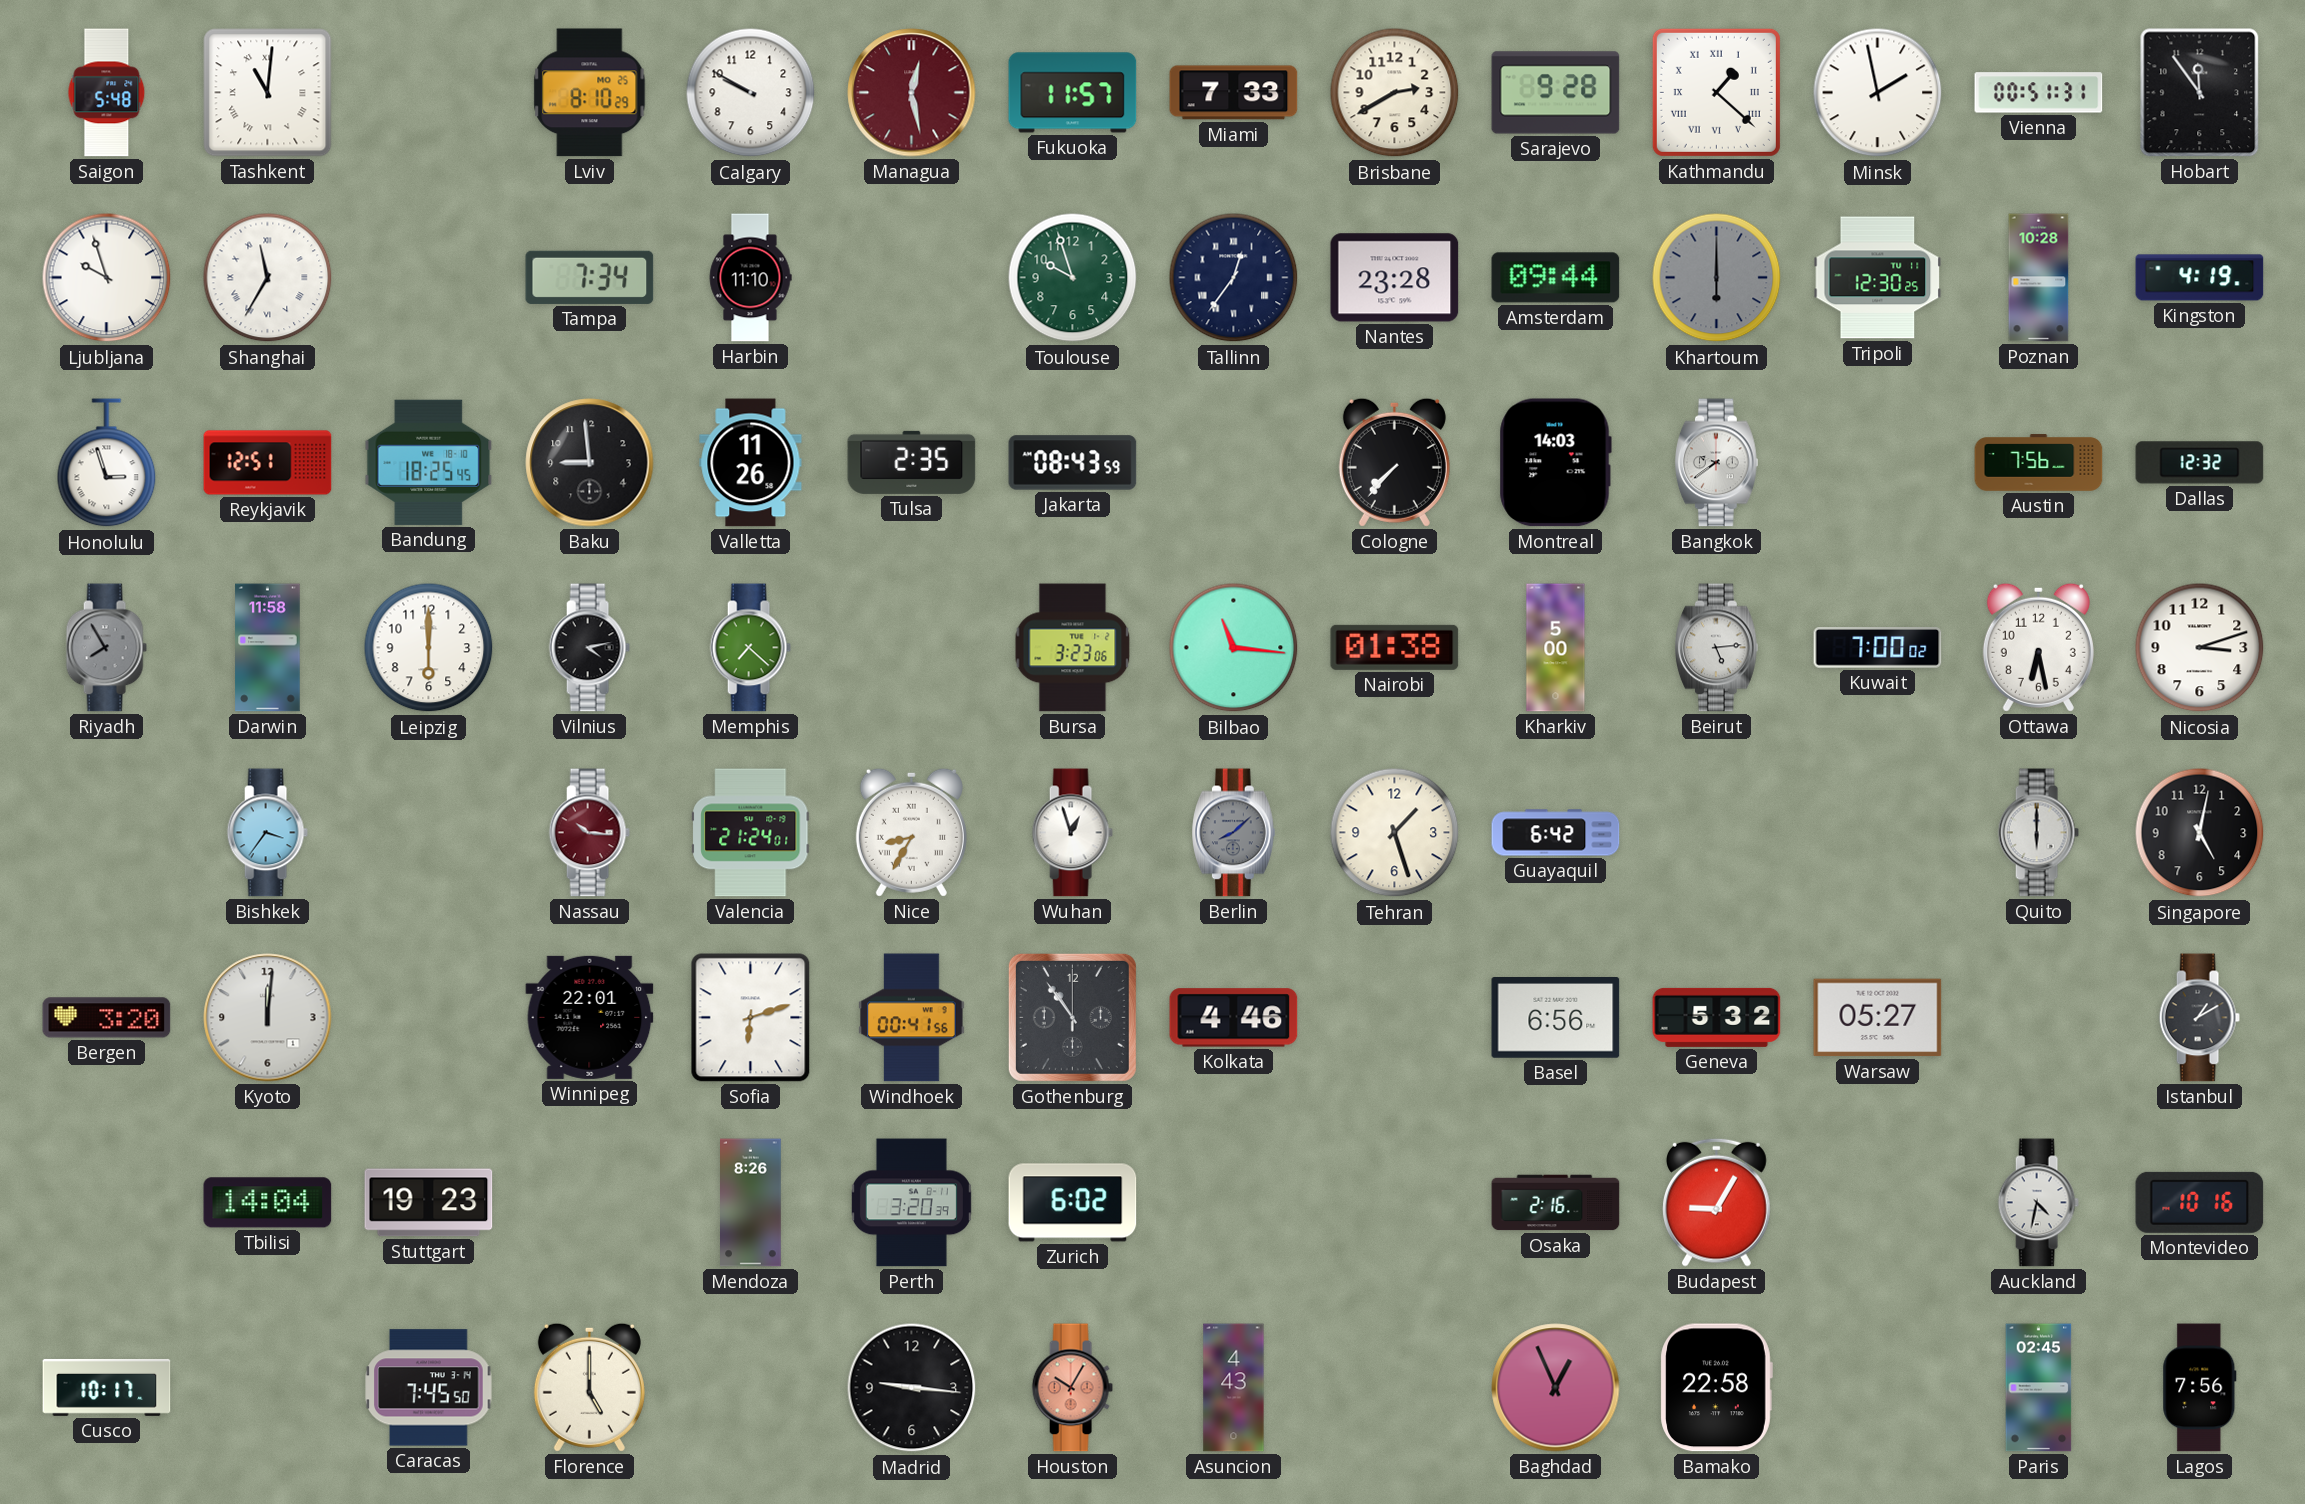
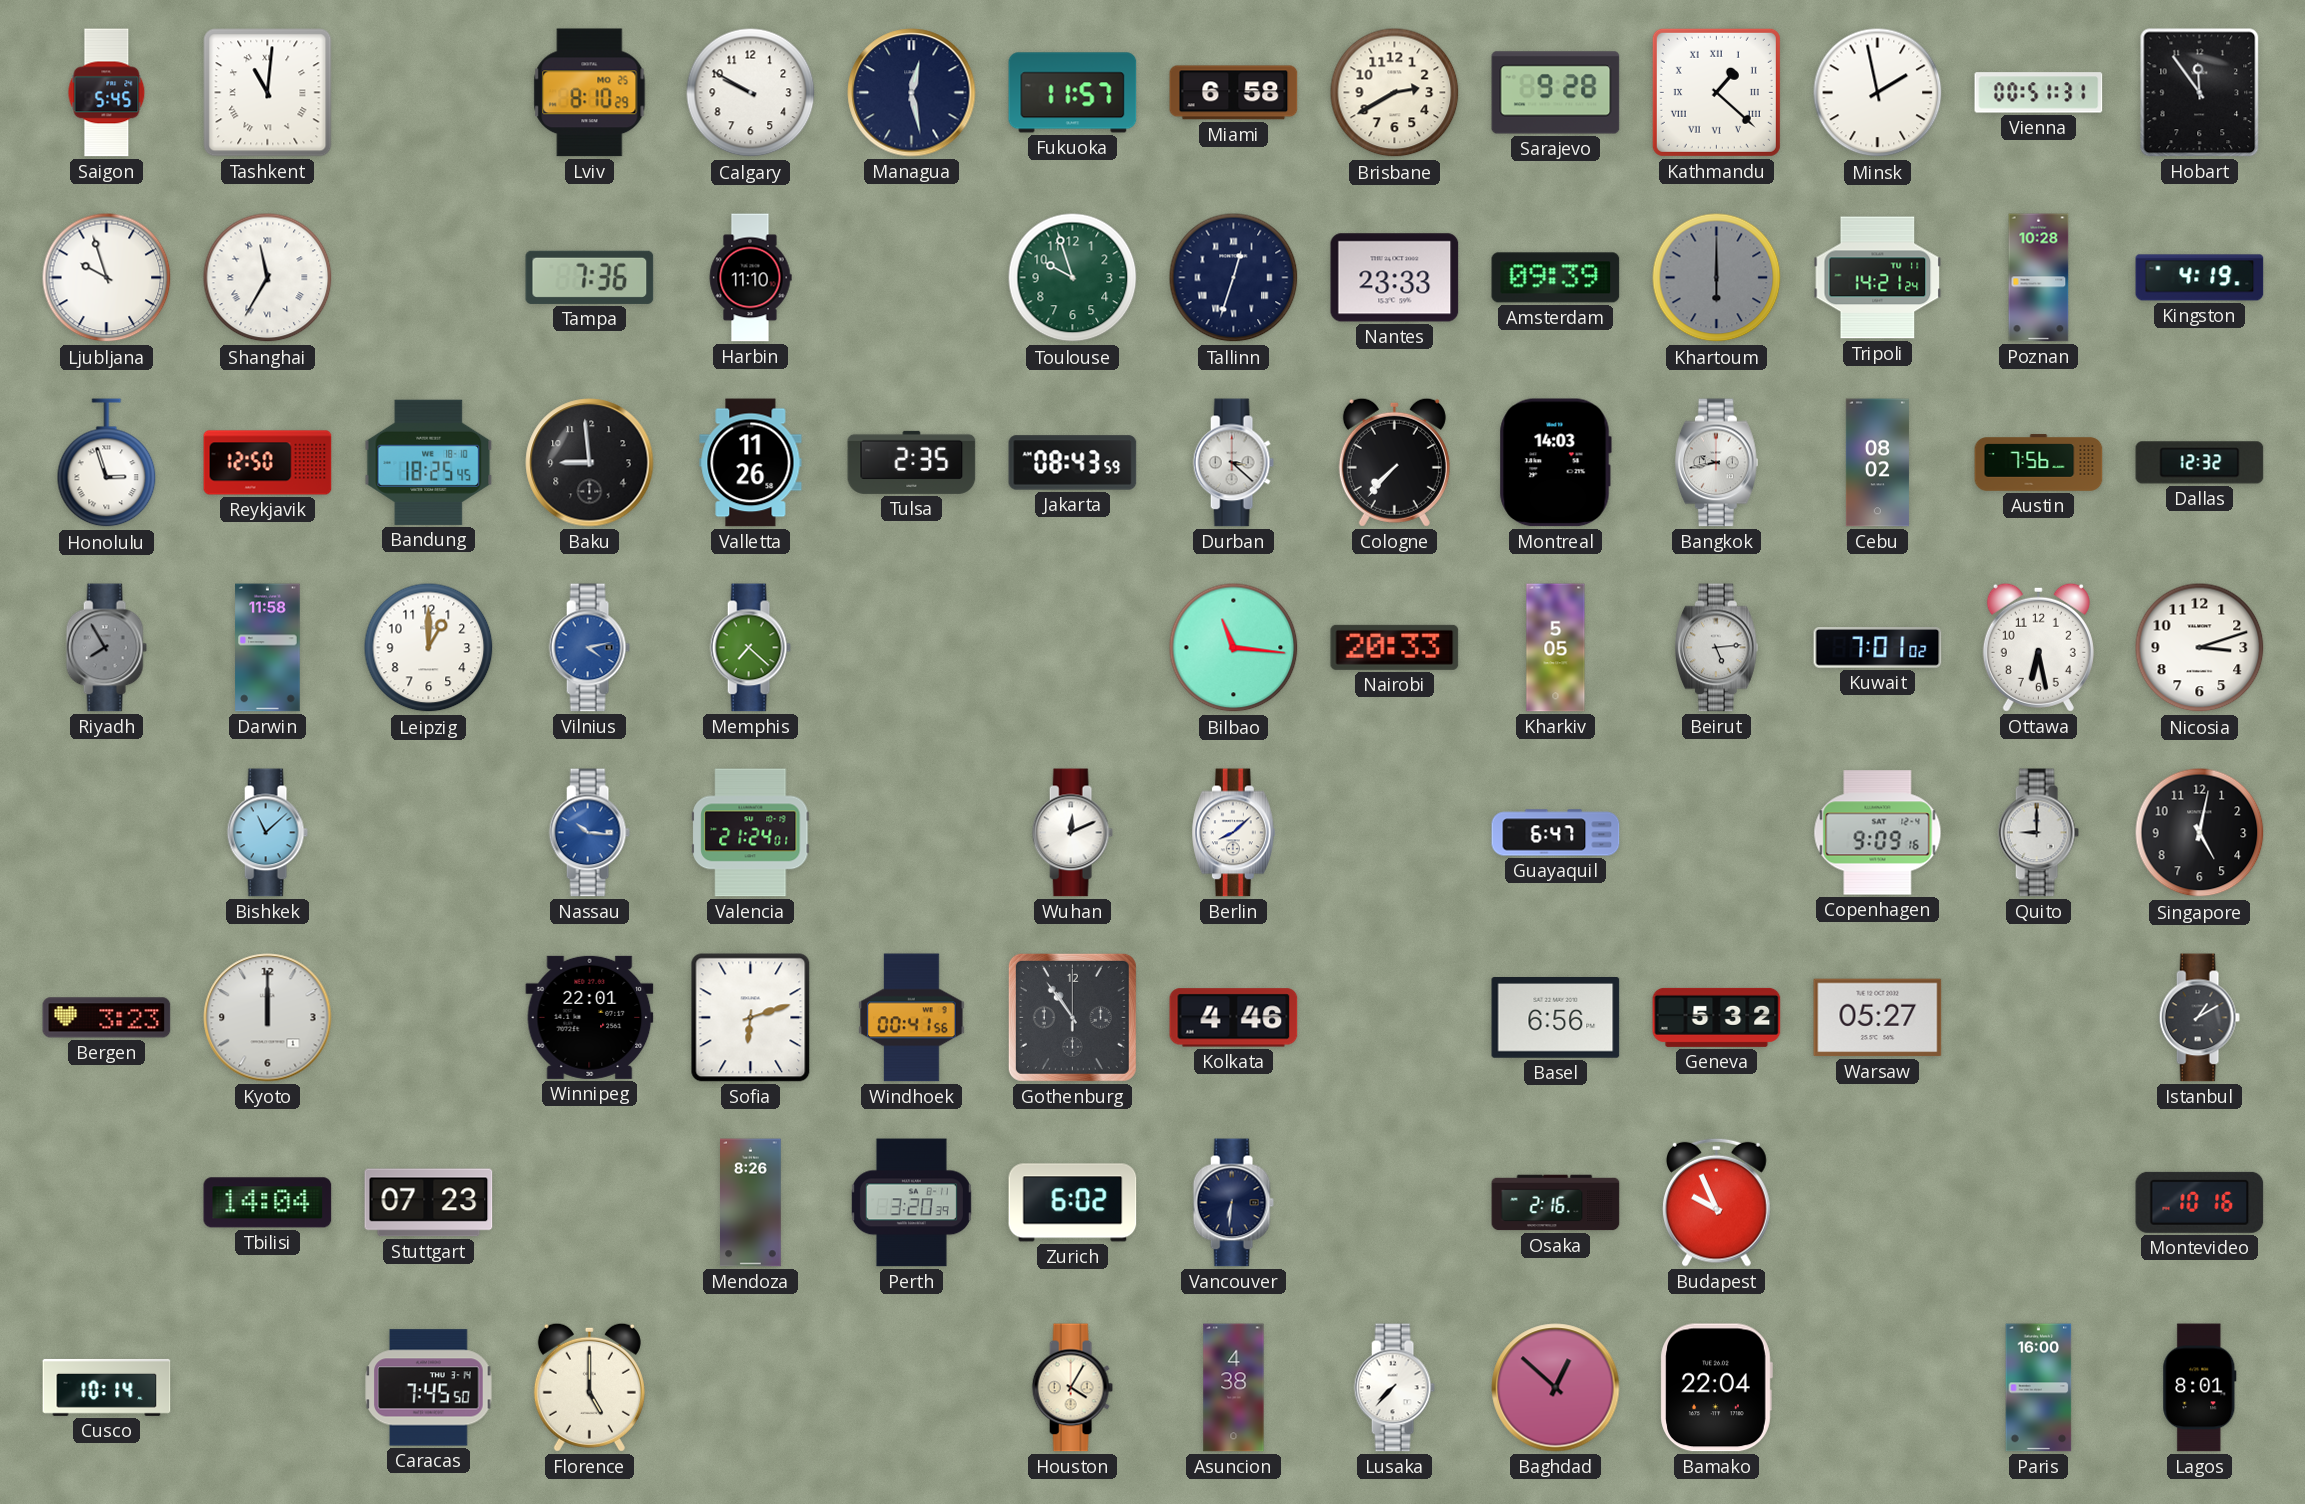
Saigon: 5:48 -> 5:45 (107, 93)
Managua dial: burgundy -> navy (912, 93)
Miami: 7:33 -> 6:58 (1234, 93)
Tampa: 7:34 -> 7:36 (590, 277)
Tallinn: 12:36 -> 12:33 (1234, 278)
Nantes: 23:28 -> 23:33 (1395, 278)
Amsterdam: 09:44 -> 09:39 (1556, 278)
Tripoli: 12:30 -> 14:21 (1878, 278)
Reykjavik: 12:51 -> 12:50 (268, 463)
Durban: none -> 3:22 (1233, 463)
Bangkok: 9:39 -> 9:43 (1717, 463)
Cebu: none -> 08:02 (1877, 463)
Leipzig: 6:00 -> 1:00 (429, 648)
Vilnius dial: black -> blue (589, 648)
Bursa: 3:23 -> none (1073, 648)
Nairobi: 01:38 -> 20:33 (1395, 647)
Kharkiv: 5:00 -> 5:05 (1556, 648)
Kuwait: 7:00 -> 7:01 (1878, 648)
Bishkek: 3:36 -> 11:08 (267, 833)
Nassau dial: burgundy -> blue (589, 833)
Nice: 8:35 -> none (911, 832)
Wuhan: 12:57 -> 12:11 (1072, 833)
Berlin dial: grey -> white (1234, 833)
Tehran: 1:27 -> none (1395, 833)
Guayaquil: 6:42 -> 6:47 (1556, 833)
Copenhagen: none -> 9:09 (1878, 833)
Quito: 6:00 -> 9:00 (2038, 833)
Bergen: 3:20 -> 3:23 (107, 1018)
Kyoto: 12:01 -> 12:00 (268, 1018)
Stuttgart: 19:23 -> 07:23 (429, 1203)
Vancouver: none -> 6:31 (1233, 1203)
Budapest: 9:05 -> 9:56 (1717, 1202)
Auckland: 4:32 -> none (2038, 1203)
Cusco: 10:17 -> 10:14 (107, 1387)
Madrid: 9:16 -> none (912, 1388)
Houston: 10:05 -> 4:05 (1072, 1388)
Houston dial: salmon -> cream (1072, 1388)
Asuncion: 4:43 -> 4:38 (1234, 1388)
Lusaka: none -> 7:37 (1394, 1388)
Baghdad: 12:56 -> 12:52 (1556, 1388)
Bamako: 22:58 -> 22:04 (1716, 1388)
Paris: 02:45 -> 16:00 (2039, 1388)
Lagos: 7:56 -> 8:01 (2200, 1388)
